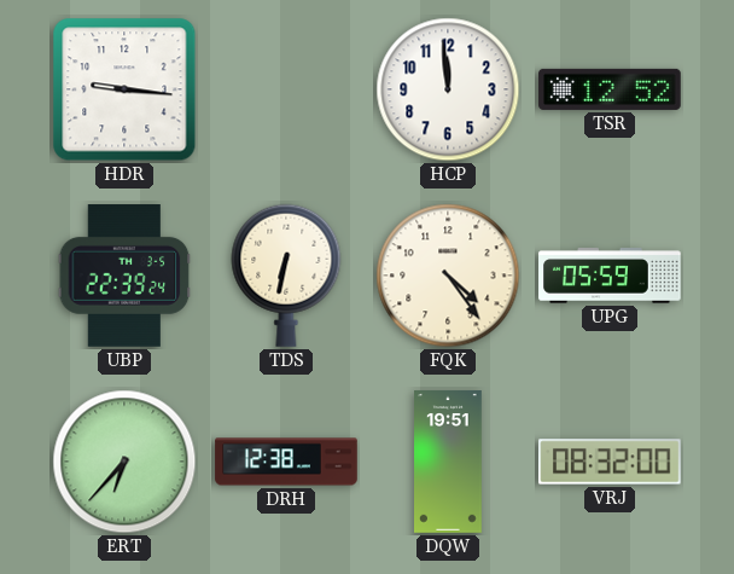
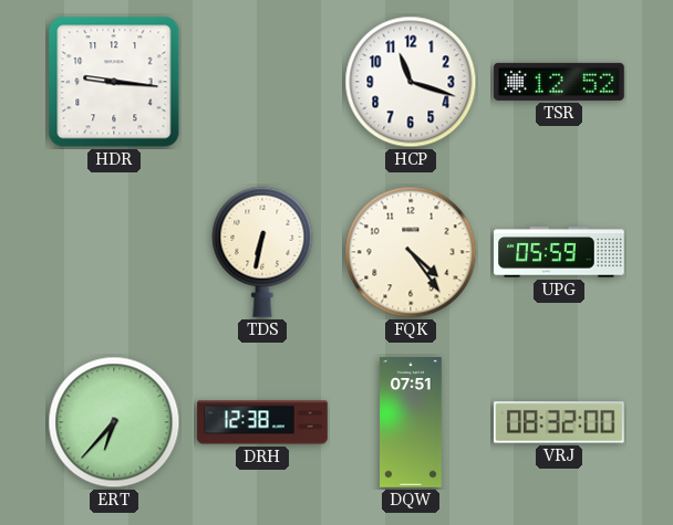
HCP: 11:59 -> 11:18 (411, 82)
UBP: 22:39 -> none (124, 276)
DQW: 19:51 -> 07:51 (412, 422)
